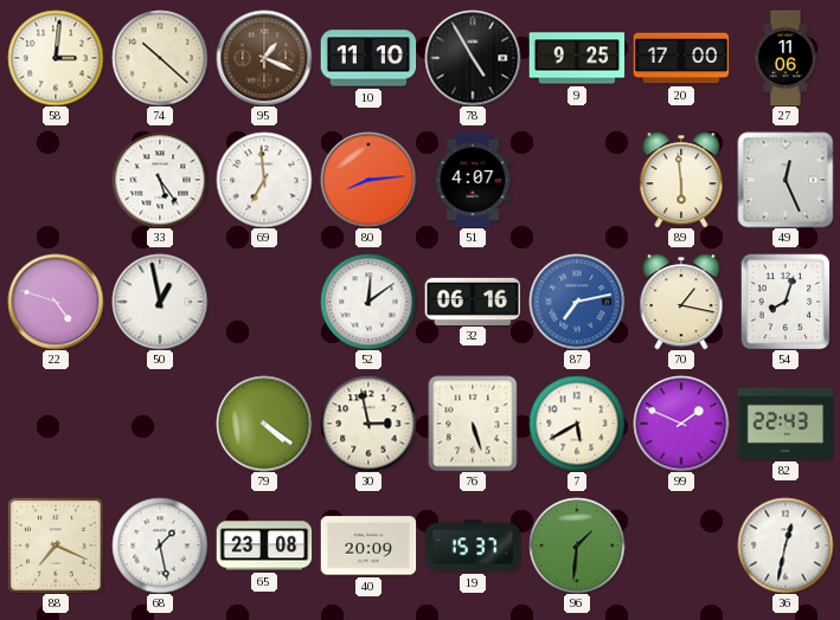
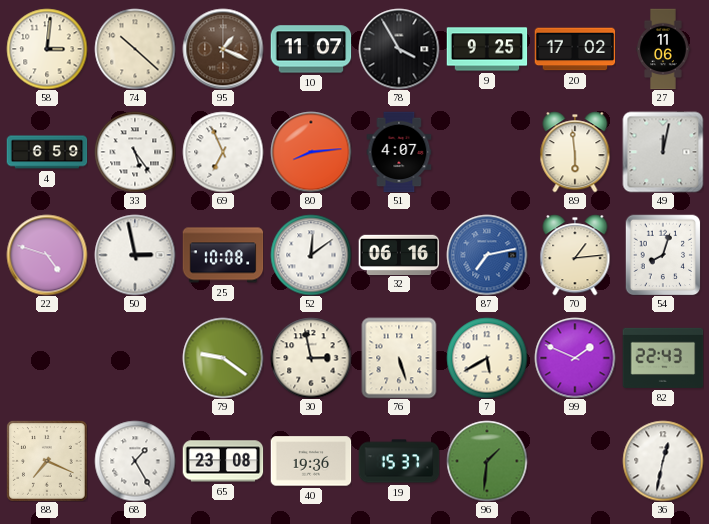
10: 11:10 -> 11:07 (311, 49)
78: 4:55 -> 3:55 (399, 49)
20: 17:00 -> 17:02 (575, 49)
4: none -> 6:59 (47, 152)
69: 6:59 -> 6:56 (223, 152)
49: 12:26 -> 12:02 (663, 152)
50: 12:58 -> 2:58 (135, 255)
25: none -> 10:08 (223, 255)
70: 1:17 -> 1:14 (575, 255)
79: 4:21 -> 9:21 (223, 358)
68: 1:28 -> 1:25 (135, 461)
40: 20:09 -> 19:36 (311, 461)
